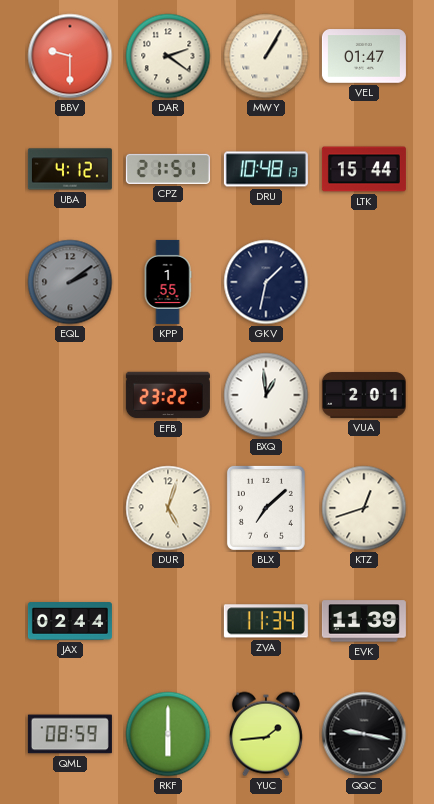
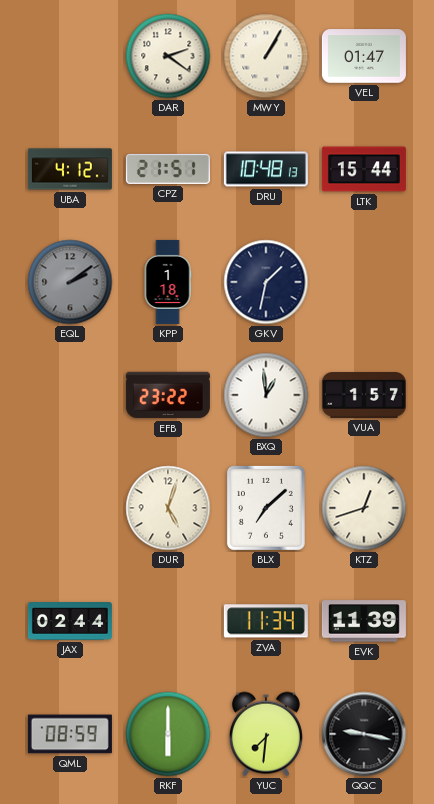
BBV: 9:30 -> none (70, 56)
KPP: 1:55 -> 1:18 (168, 282)
VUA: 2:01 -> 1:57 (364, 395)
YUC: 1:44 -> 7:31 (266, 734)
